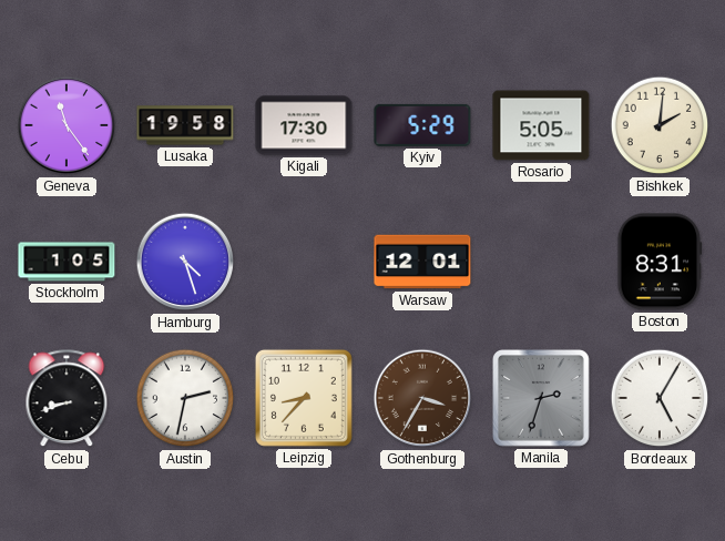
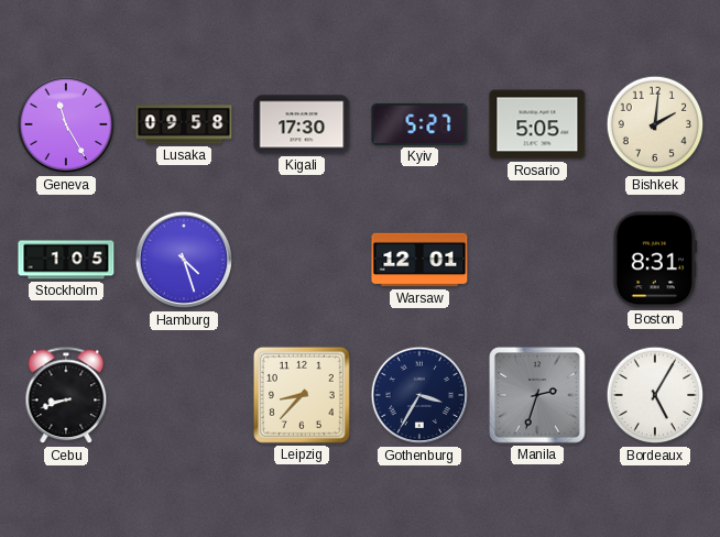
Geneva: 11:24 -> 11:25 (66, 124)
Lusaka: 19:58 -> 09:58 (184, 124)
Kyiv: 5:29 -> 5:27 (419, 124)
Austin: 2:32 -> none (185, 398)
Gothenburg dial: brown -> navy (419, 395)
